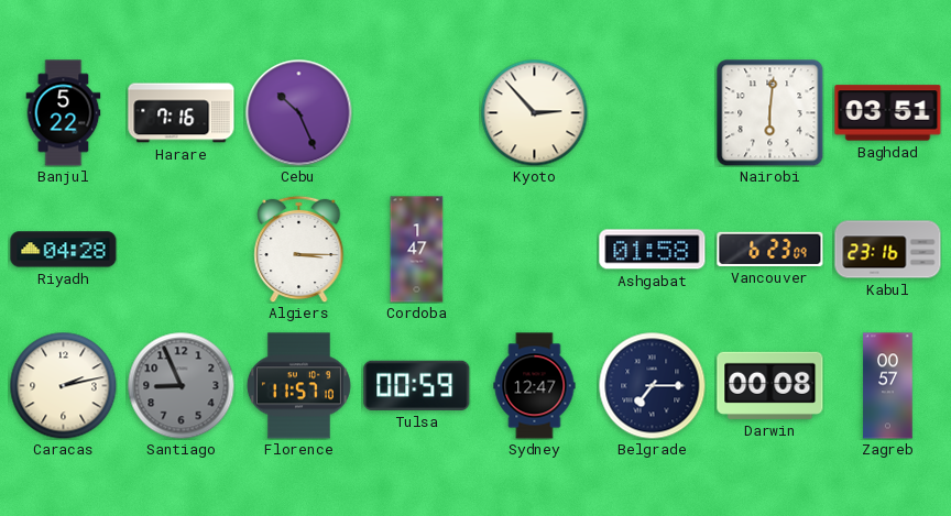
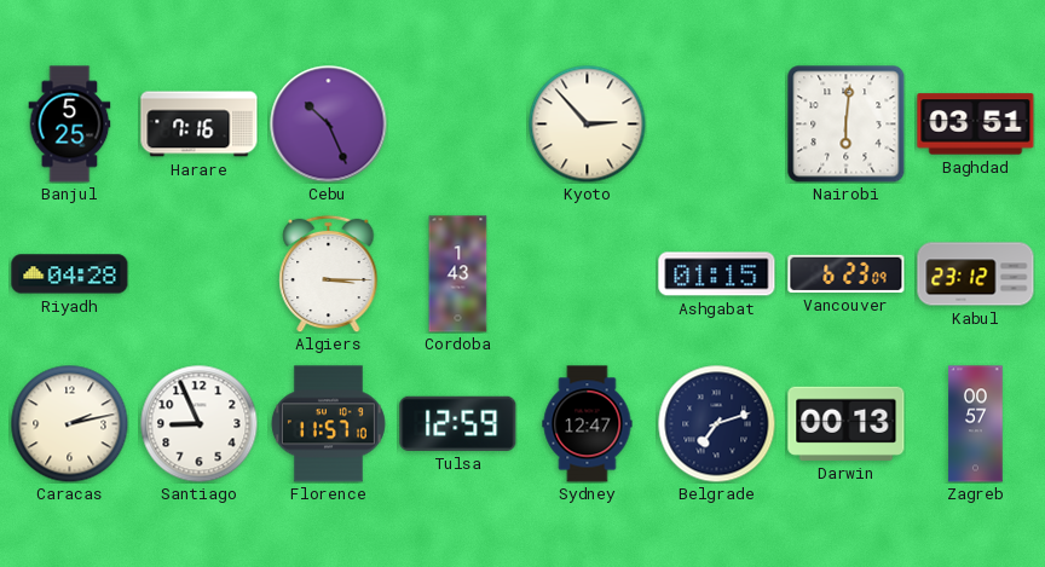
Banjul: 5:22 -> 5:25 (70, 125)
Cordoba: 1:47 -> 1:43 (458, 274)
Ashgabat: 01:58 -> 01:15 (717, 274)
Kabul: 23:16 -> 23:12 (976, 274)
Santiago dial: grey -> white (198, 423)
Tulsa: 00:59 -> 12:59 (458, 423)
Belgrade: 7:15 -> 7:12 (716, 423)
Darwin: 00:08 -> 00:13 (847, 423)
